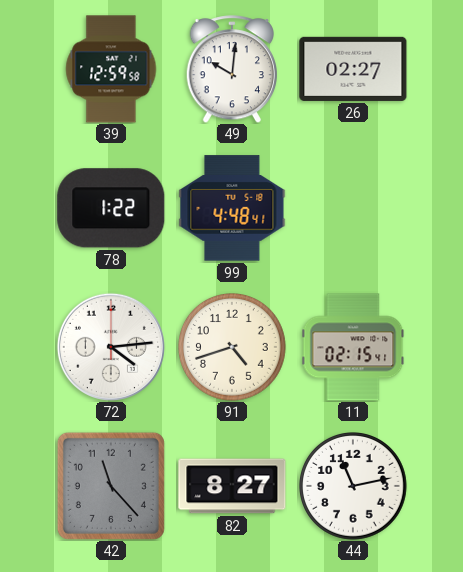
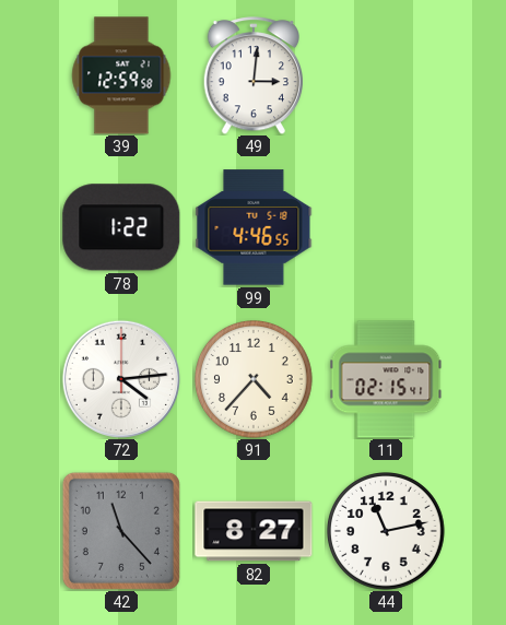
49: 10:01 -> 3:01 (252, 75)
26: 02:27 -> none (353, 69)
99: 4:48 -> 4:46 (254, 227)
91: 4:42 -> 4:37 (255, 380)
